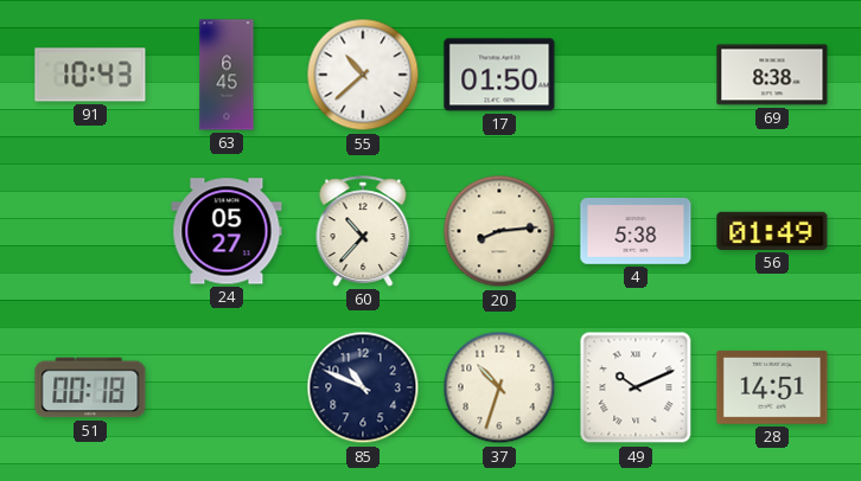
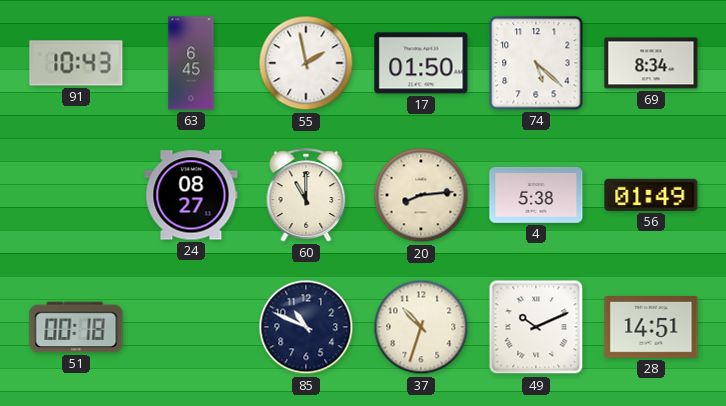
55: 10:38 -> 1:58 (306, 63)
74: none -> 5:22 (536, 63)
69: 8:38 -> 8:34 (651, 63)
24: 05:27 -> 08:27 (191, 195)
60: 10:37 -> 11:00 (306, 195)
